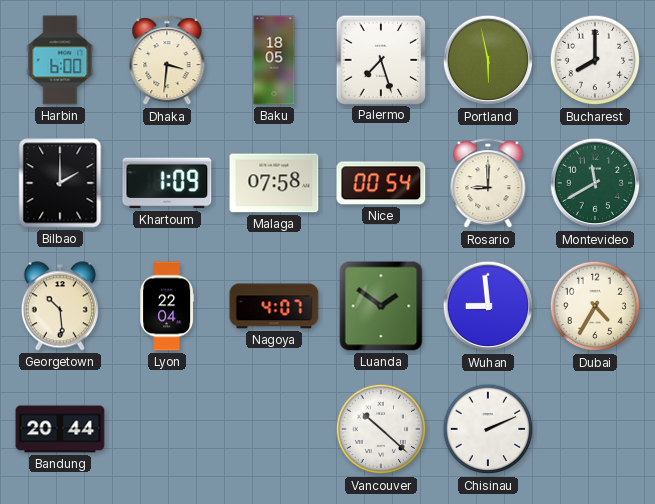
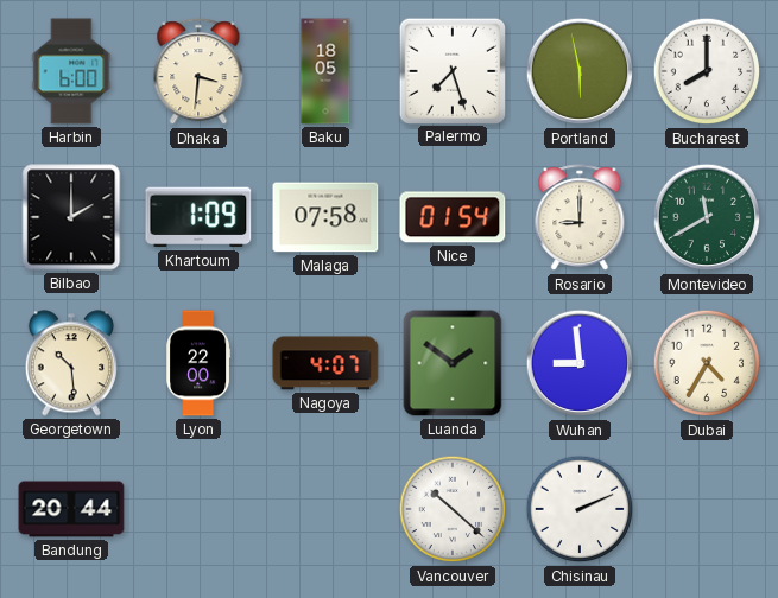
Nice: 00:54 -> 01:54 (453, 217)
Lyon: 22:04 -> 22:00 (198, 363)
